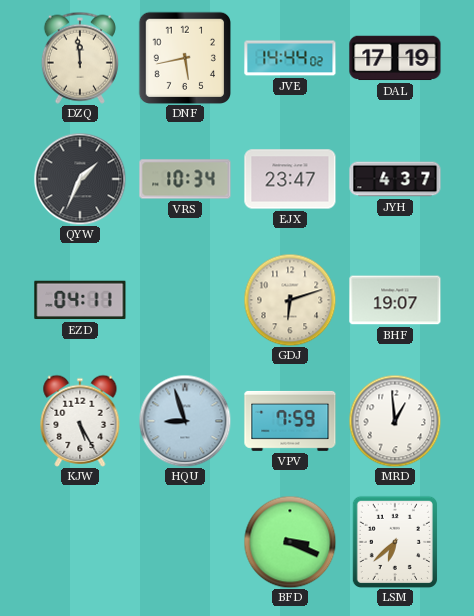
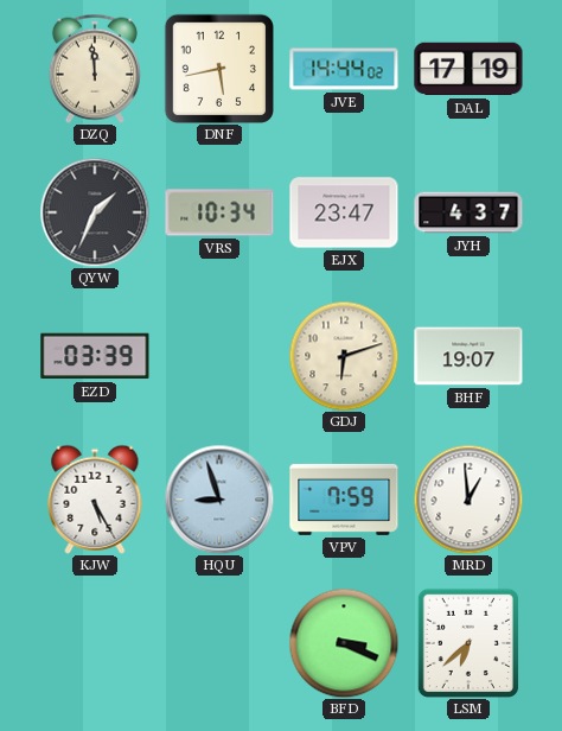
EZD: 04:11 -> 03:39 (95, 356)
